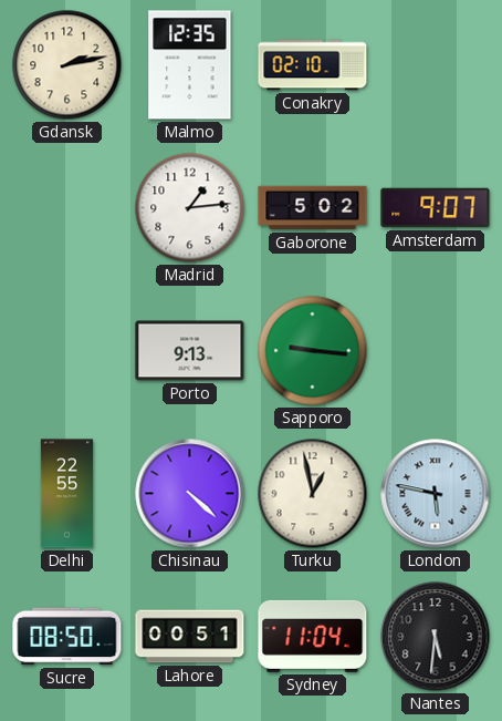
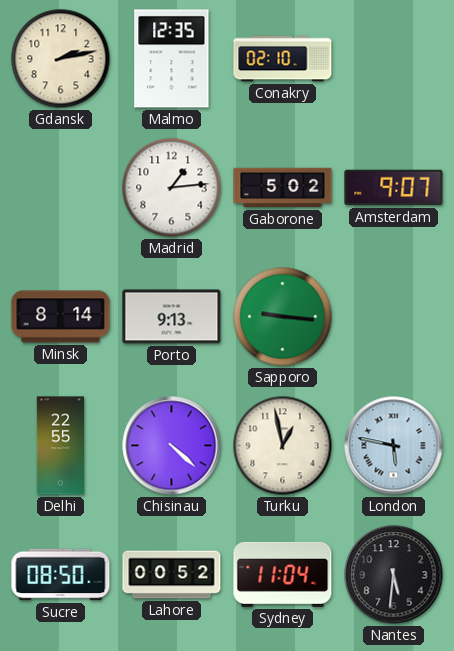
Minsk: none -> 8:14 (61, 317)
Lahore: 00:51 -> 00:52 (172, 575)
